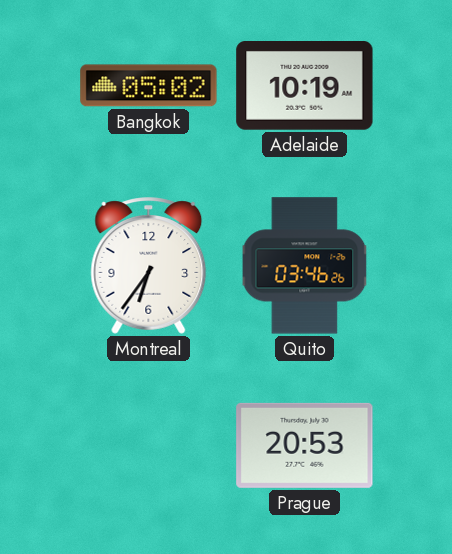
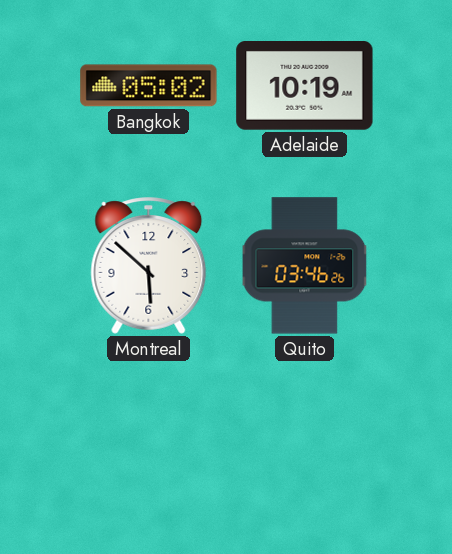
Montreal: 6:36 -> 5:52 (149, 266)
Prague: 20:53 -> none (305, 445)
